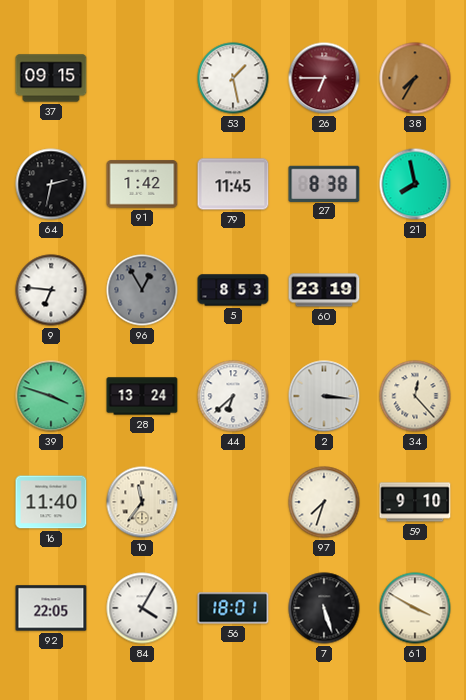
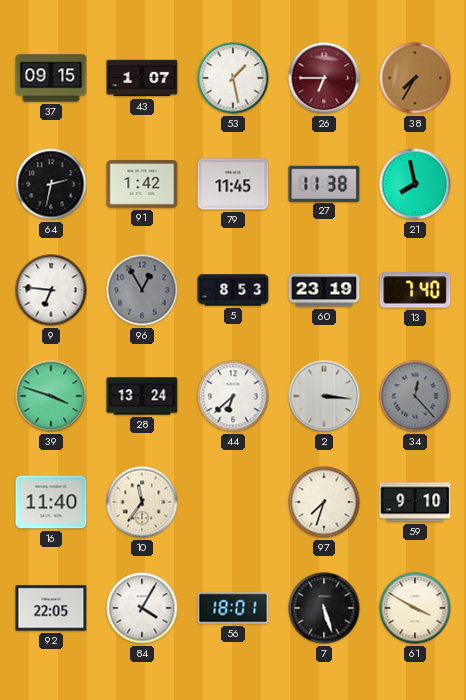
43: none -> 1:07 (142, 78)
27: 8:38 -> 11:38 (324, 183)
13: none -> 7:40 (415, 290)
34 dial: cream -> grey (415, 396)
